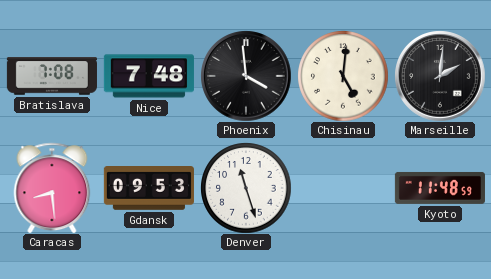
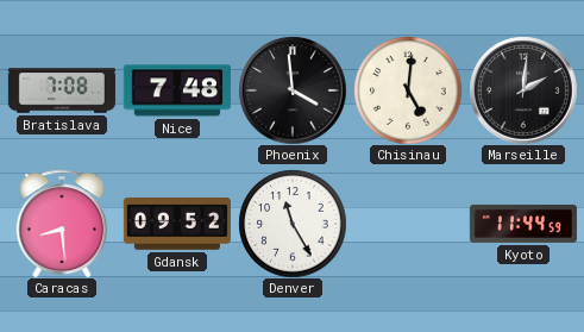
Gdansk: 09:53 -> 09:52 (177, 225)
Denver: 11:27 -> 11:25 (293, 224)
Kyoto: 11:48 -> 11:44 (523, 224)
